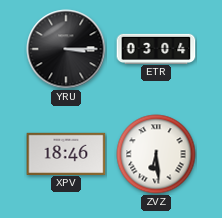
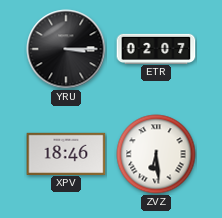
ETR: 03:04 -> 02:07 (156, 48)
